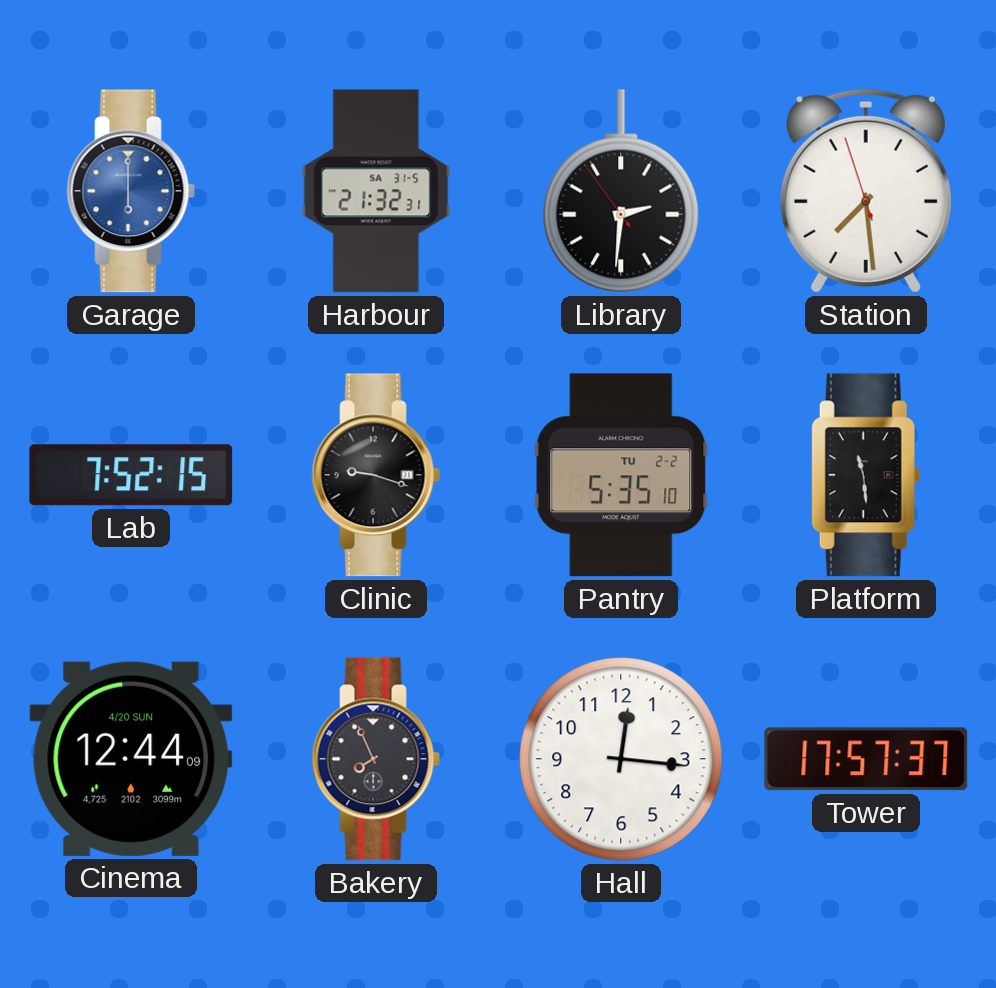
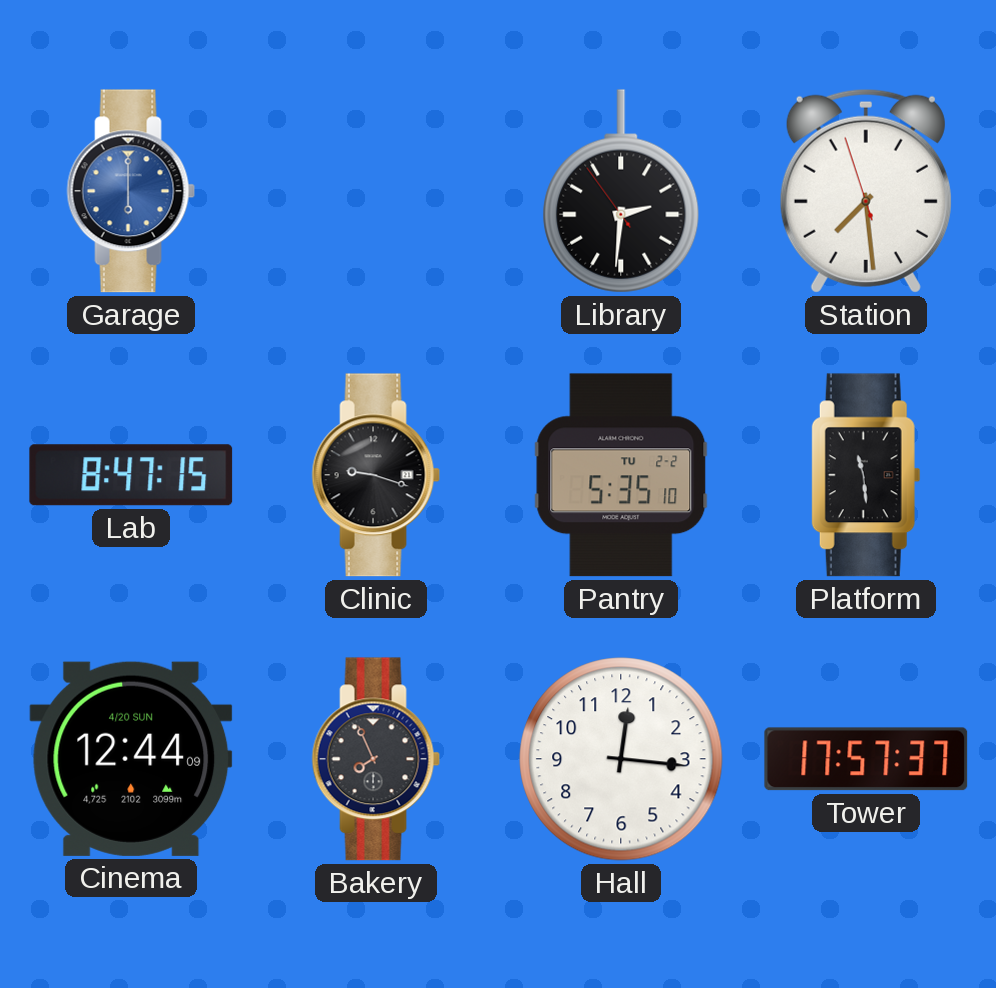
Harbour: 21:32 -> none (376, 191)
Lab: 7:52 -> 8:47 (131, 475)
